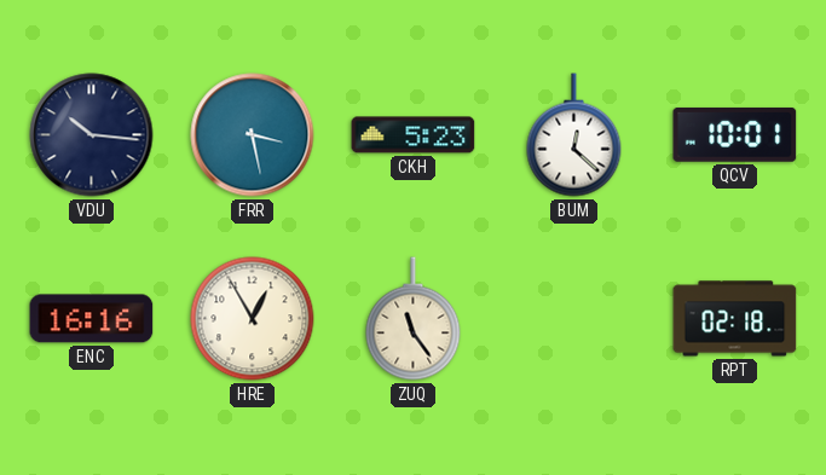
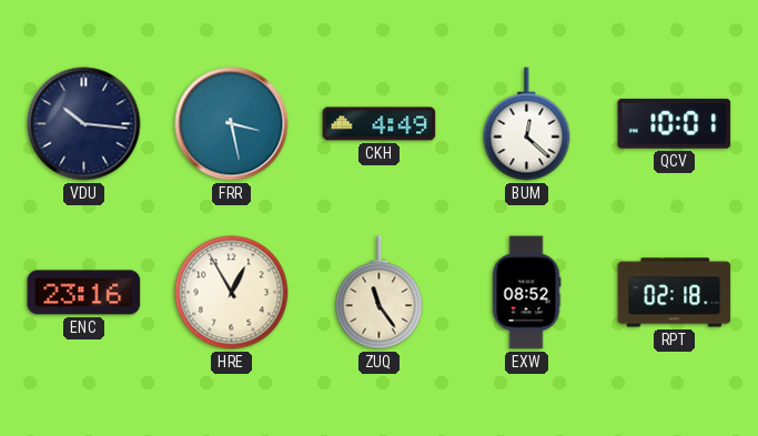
CKH: 5:23 -> 4:49 (380, 124)
ENC: 16:16 -> 23:16 (84, 293)
EXW: none -> 08:52 (526, 293)
